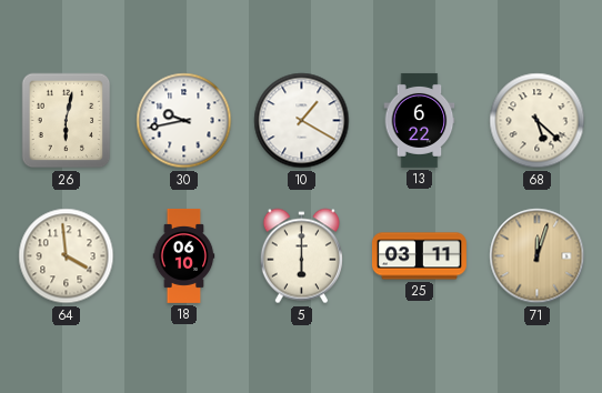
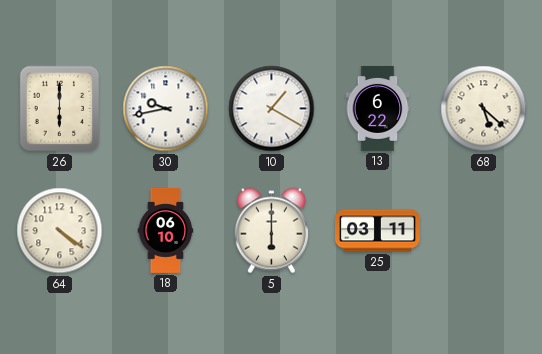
26: 6:02 -> 6:00 (60, 109)
64: 3:59 -> 4:21 (60, 231)
71: 12:03 -> none (538, 256)
